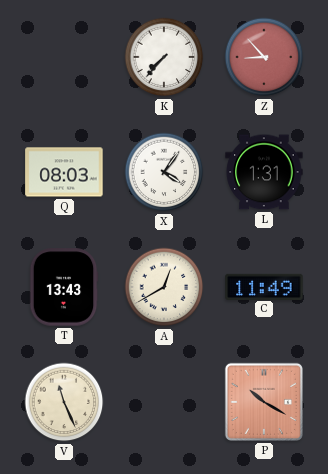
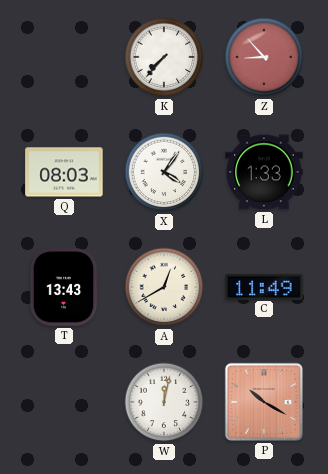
L: 1:31 -> 1:33 (264, 172)
V: 11:26 -> none (64, 402)
W: none -> 12:02 (164, 402)
